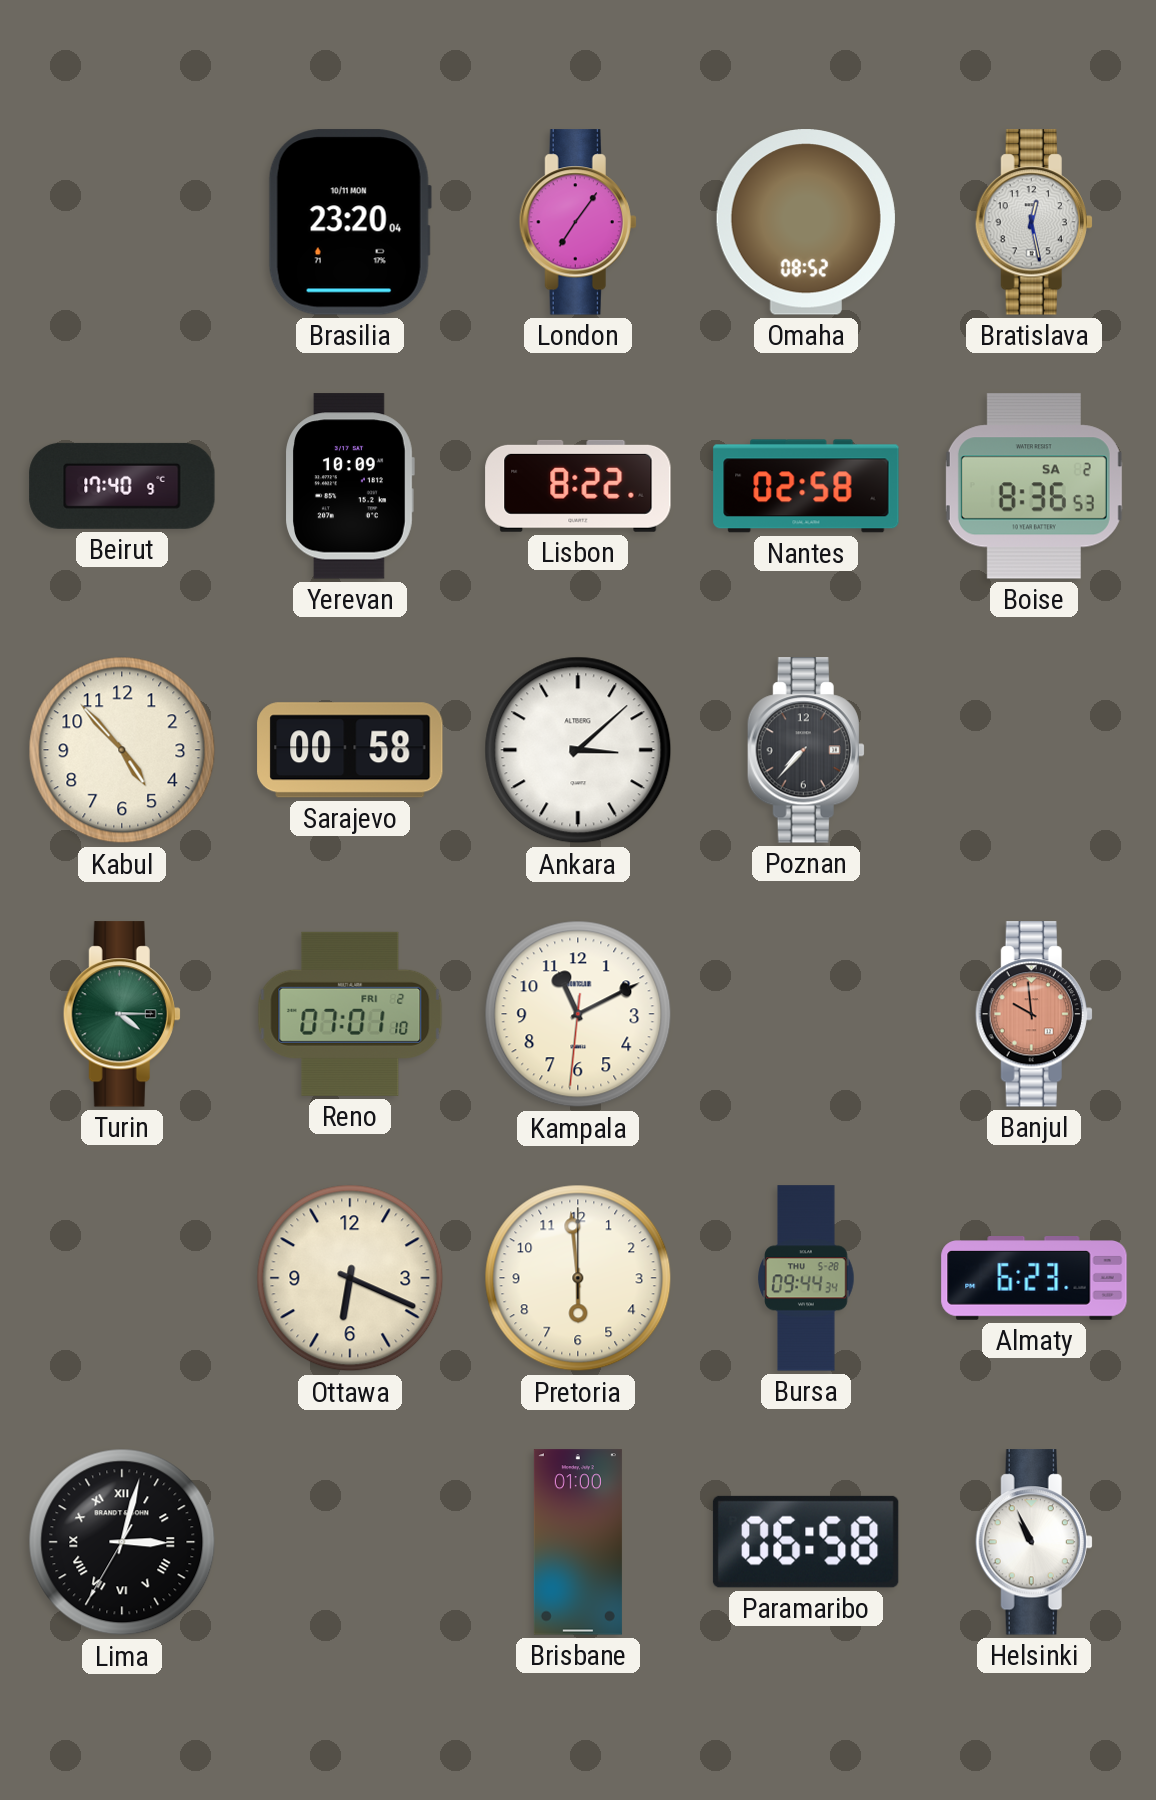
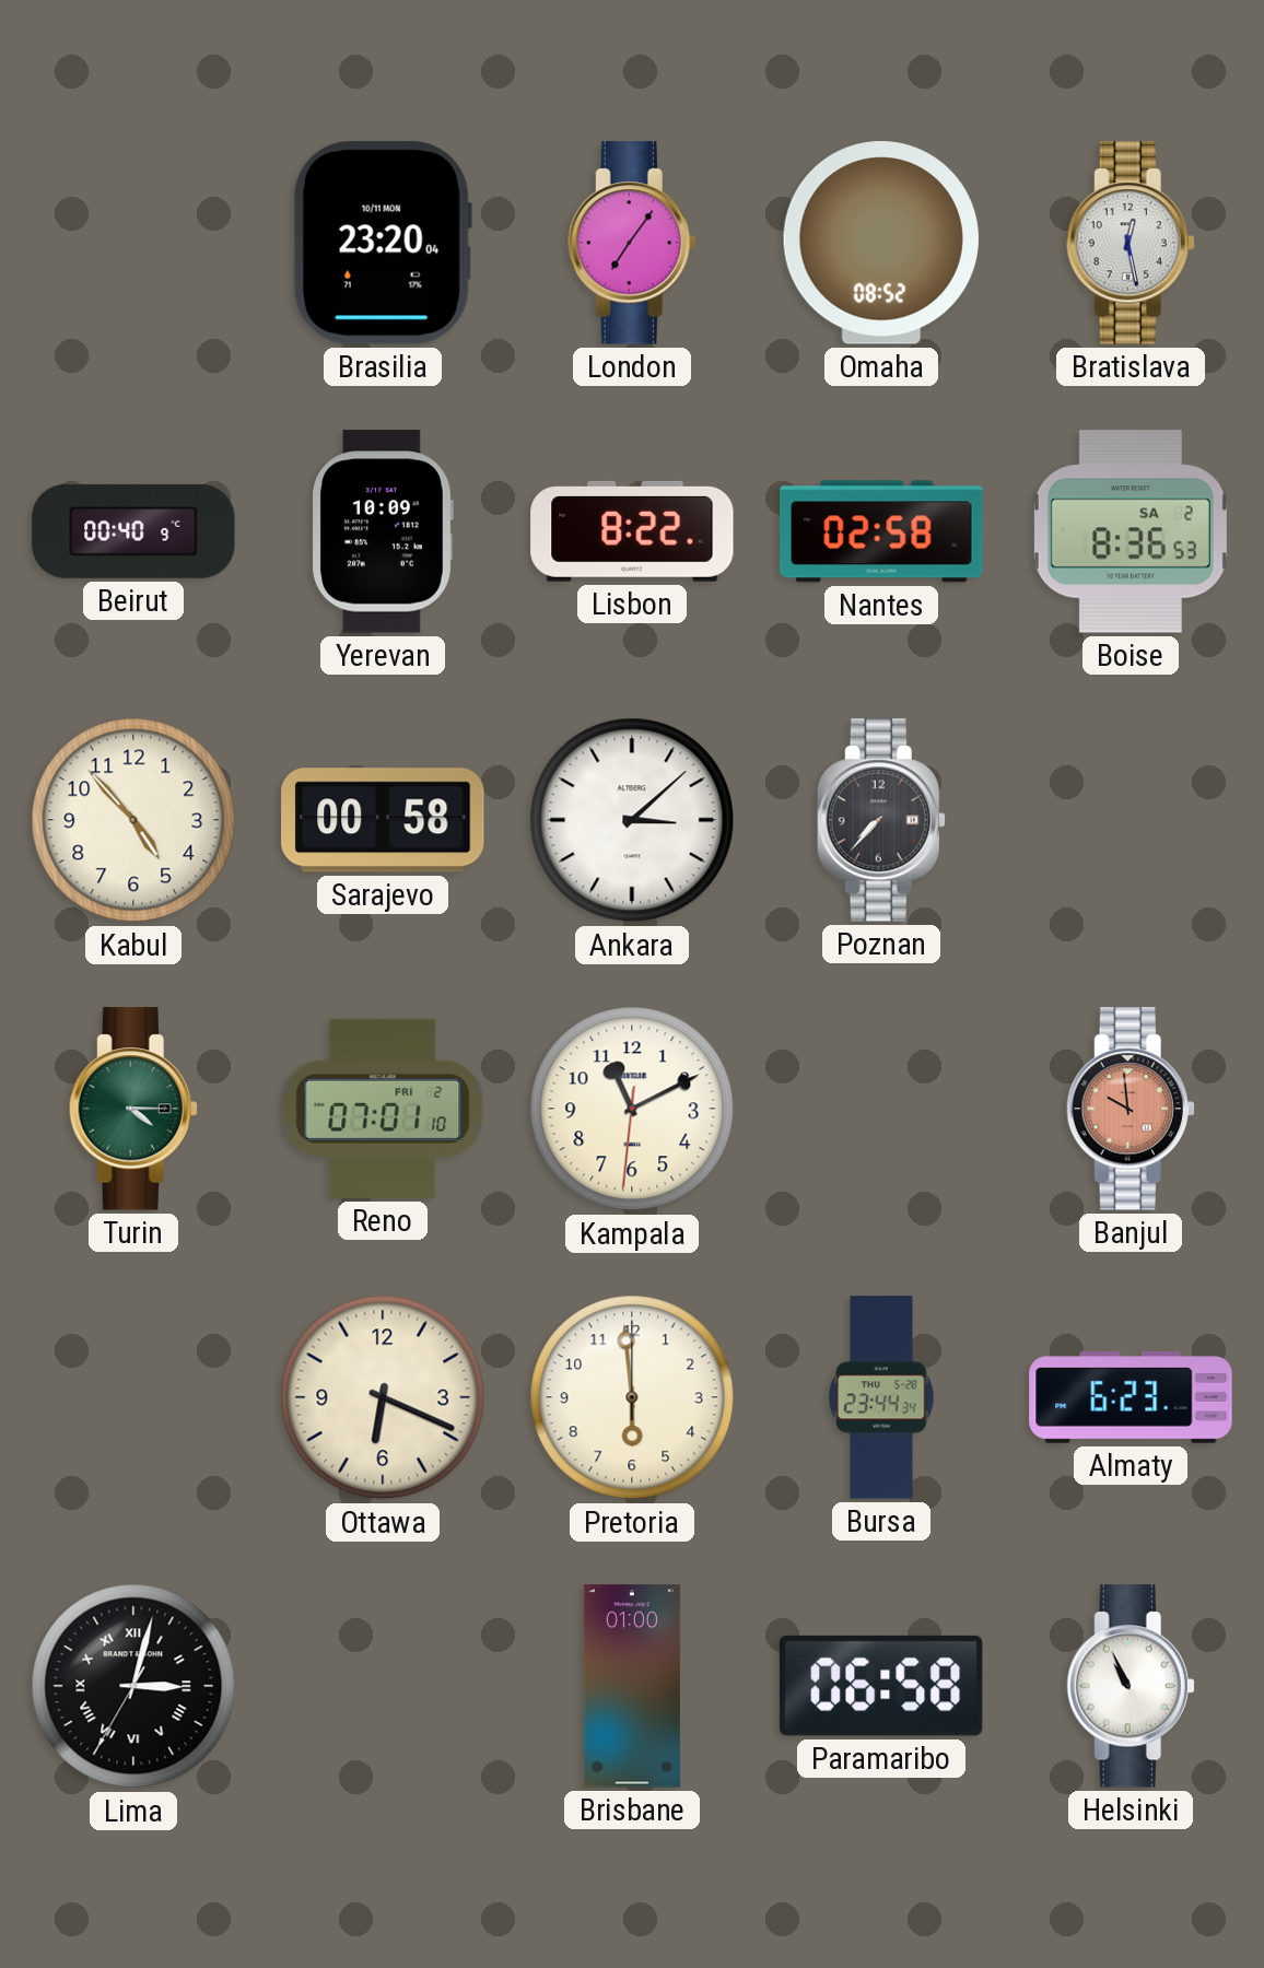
Beirut: 17:40 -> 00:40 (133, 531)
Bursa: 09:44 -> 23:44 (881, 1397)
